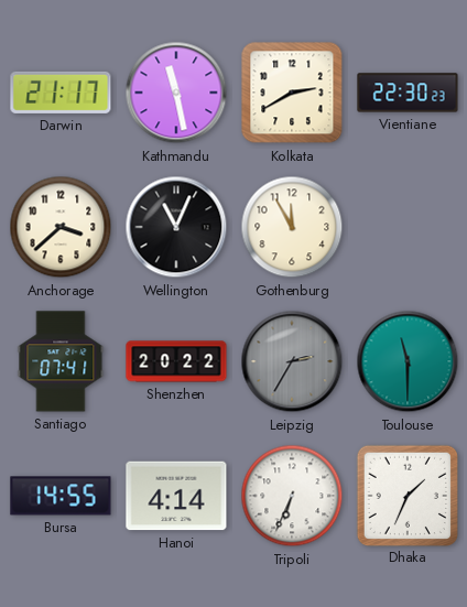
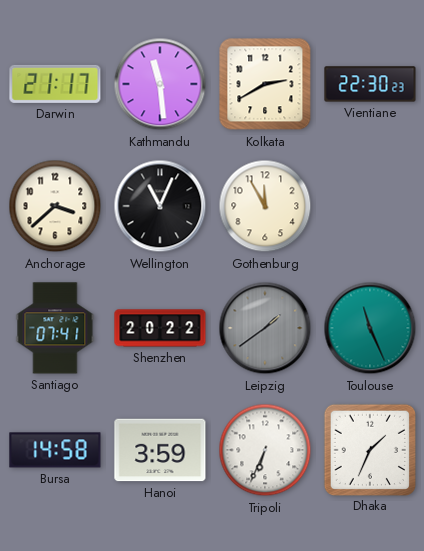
Kathmandu: 11:28 -> 11:29 (160, 84)
Leipzig: 2:35 -> 1:39 (265, 328)
Toulouse: 11:30 -> 11:26 (370, 328)
Bursa: 14:55 -> 14:58 (55, 450)
Hanoi: 4:14 -> 3:59 (160, 450)
